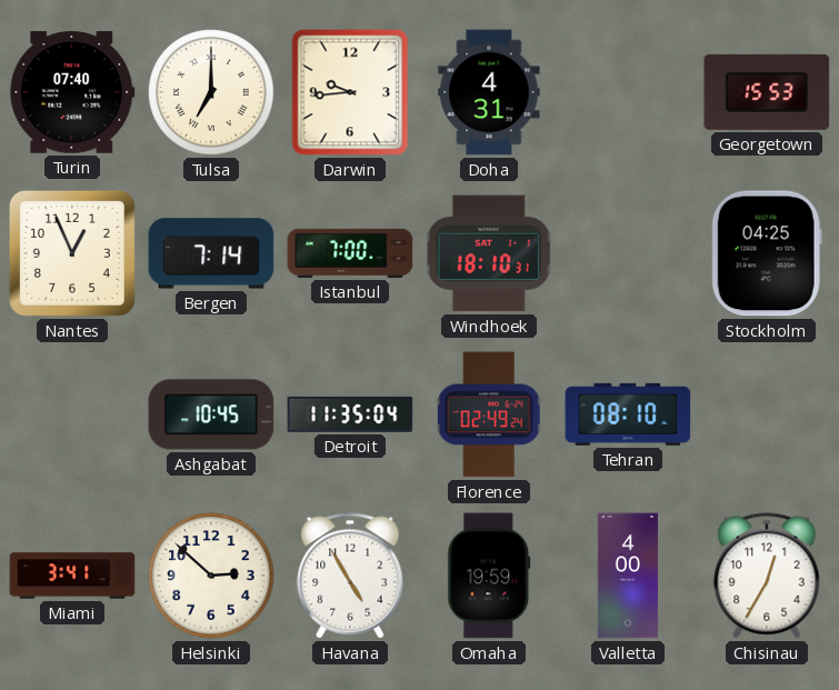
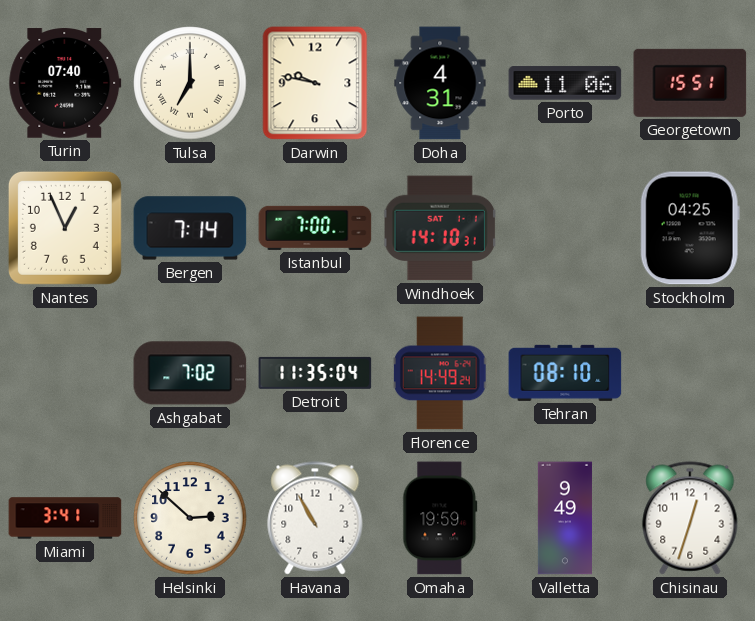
Darwin: 9:44 -> 9:47 (315, 83)
Porto: none -> 11:06 (565, 83)
Georgetown: 15:53 -> 15:51 (690, 83)
Windhoek: 18:10 -> 14:10 (440, 228)
Ashgabat: 10:45 -> 7:02 (190, 373)
Florence: 02:49 -> 14:49 (440, 373)
Havana: 4:55 -> 10:55 (315, 518)
Valletta: 4:00 -> 9:49 (565, 518)
Chisinau: 12:35 -> 12:33 (690, 518)
